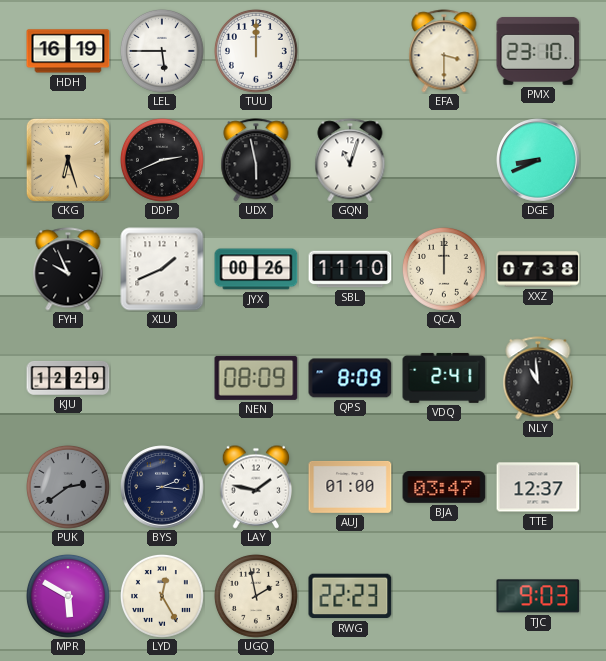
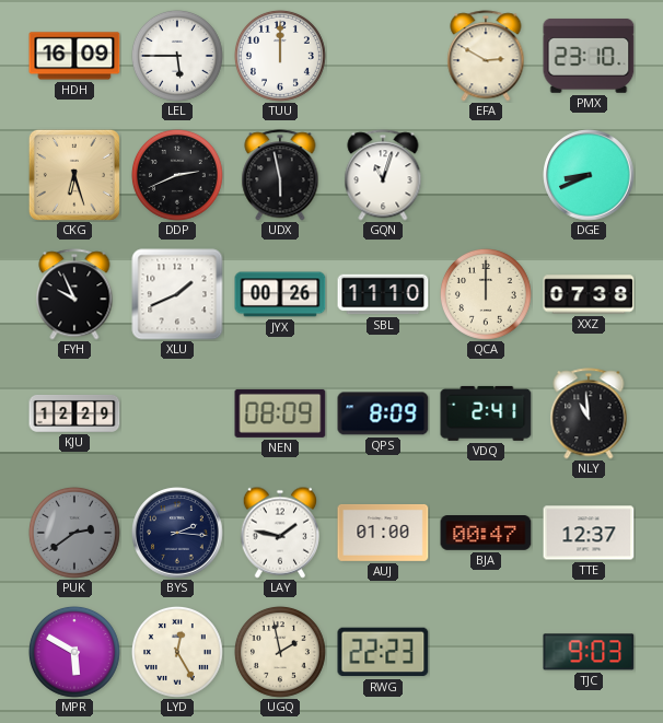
HDH: 16:19 -> 16:09 (74, 56)
EFA: 3:30 -> 2:50 (486, 56)
BJA: 03:47 -> 00:47 (486, 534)
